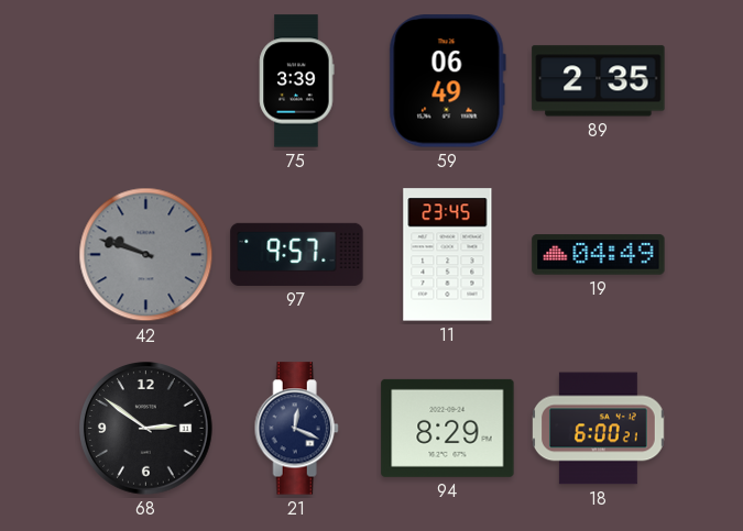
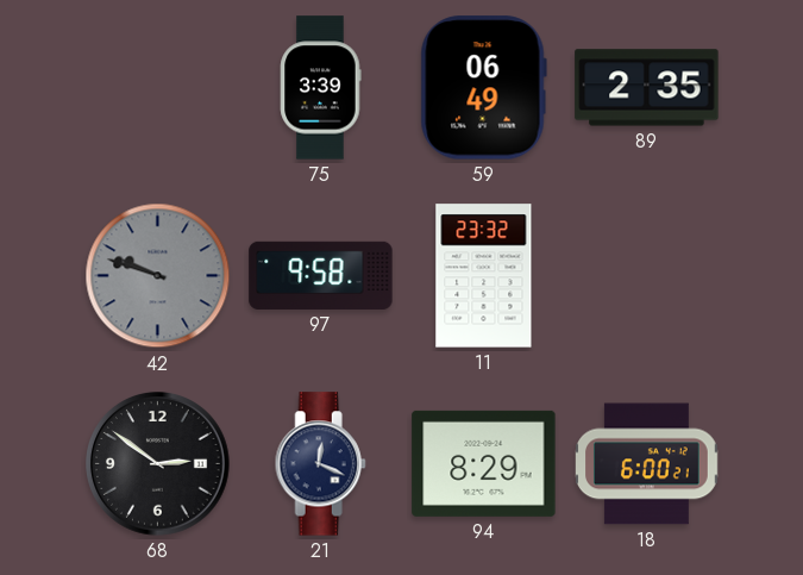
97: 9:57 -> 9:58 (321, 275)
11: 23:45 -> 23:32 (484, 276)
19: 04:49 -> none (599, 255)
